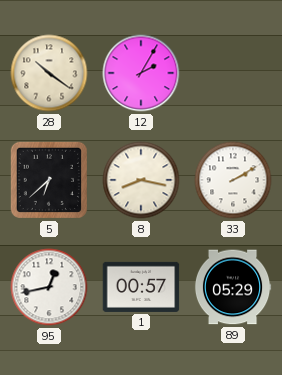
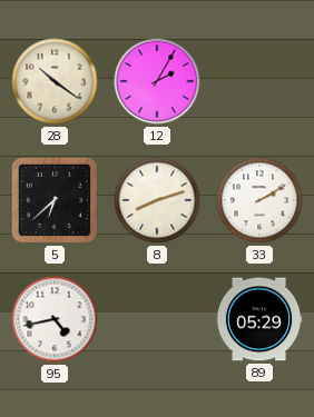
8: 8:17 -> 8:12 (157, 200)
95: 12:43 -> 4:43 (55, 319)
1: 00:57 -> none (141, 287)
